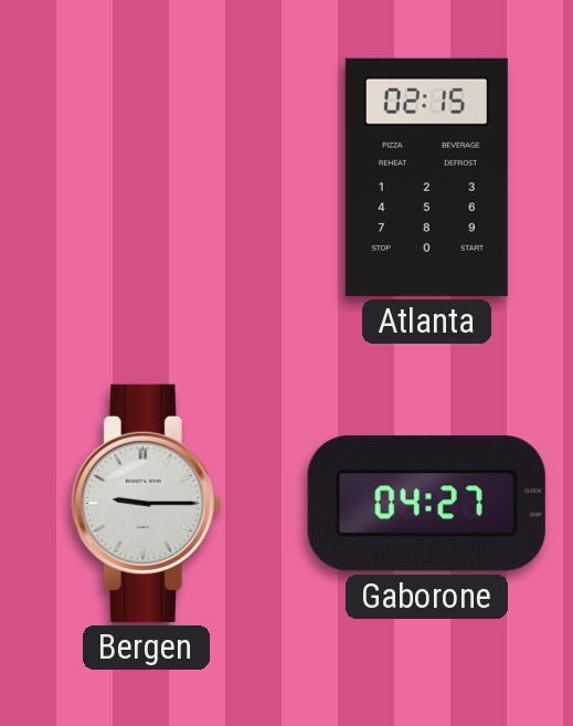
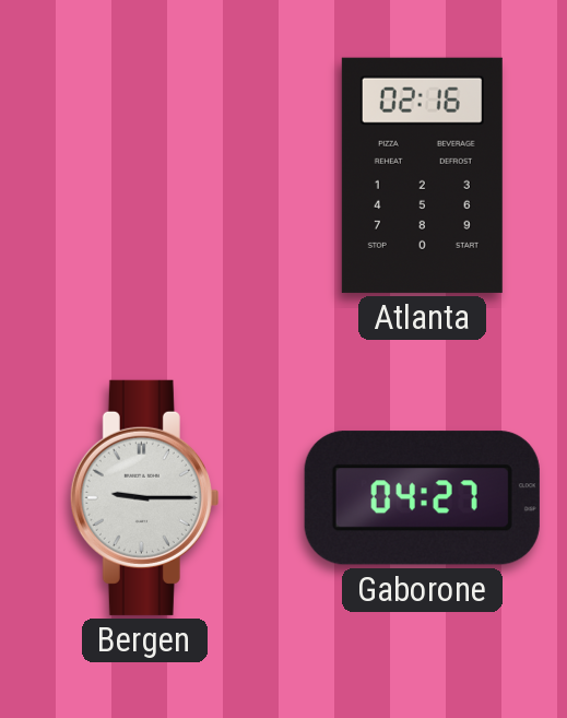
Atlanta: 02:15 -> 02:16 (422, 175)
